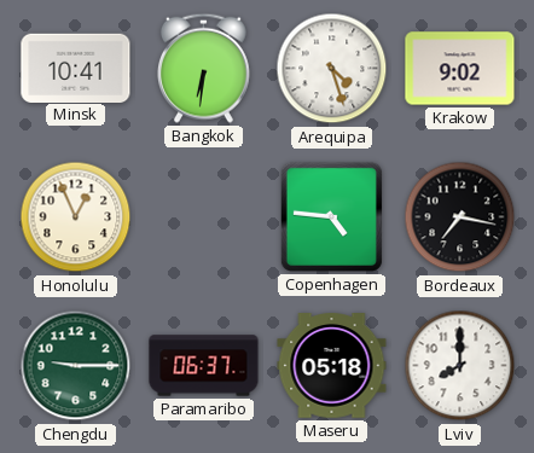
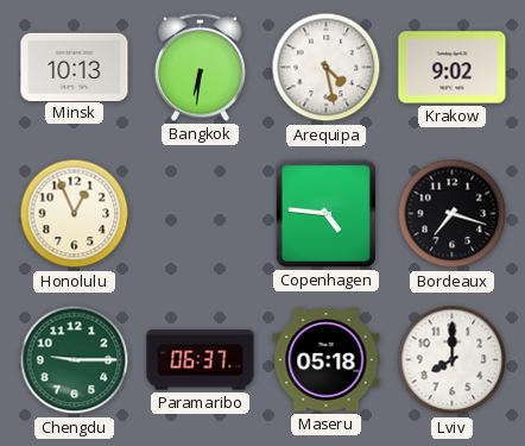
Minsk: 10:41 -> 10:13 (75, 67)
Arequipa: 4:27 -> 4:28 (327, 68)
Bordeaux: 7:17 -> 7:18 (453, 214)
